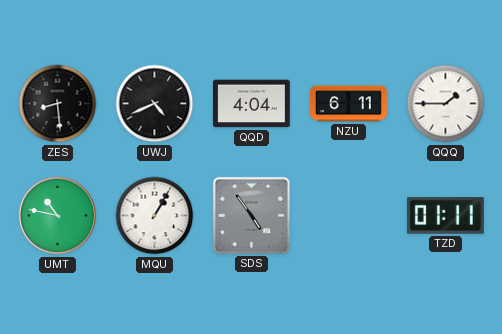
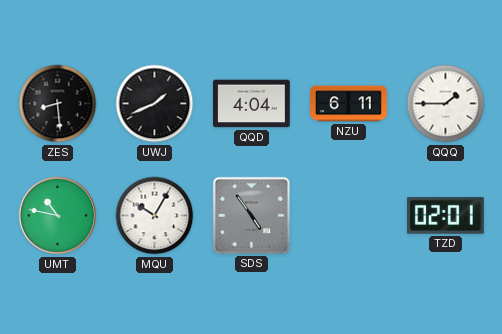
UWJ: 4:41 -> 1:41 (155, 104)
MQU: 1:05 -> 10:05 (155, 216)
TZD: 01:11 -> 02:01 (446, 216)
